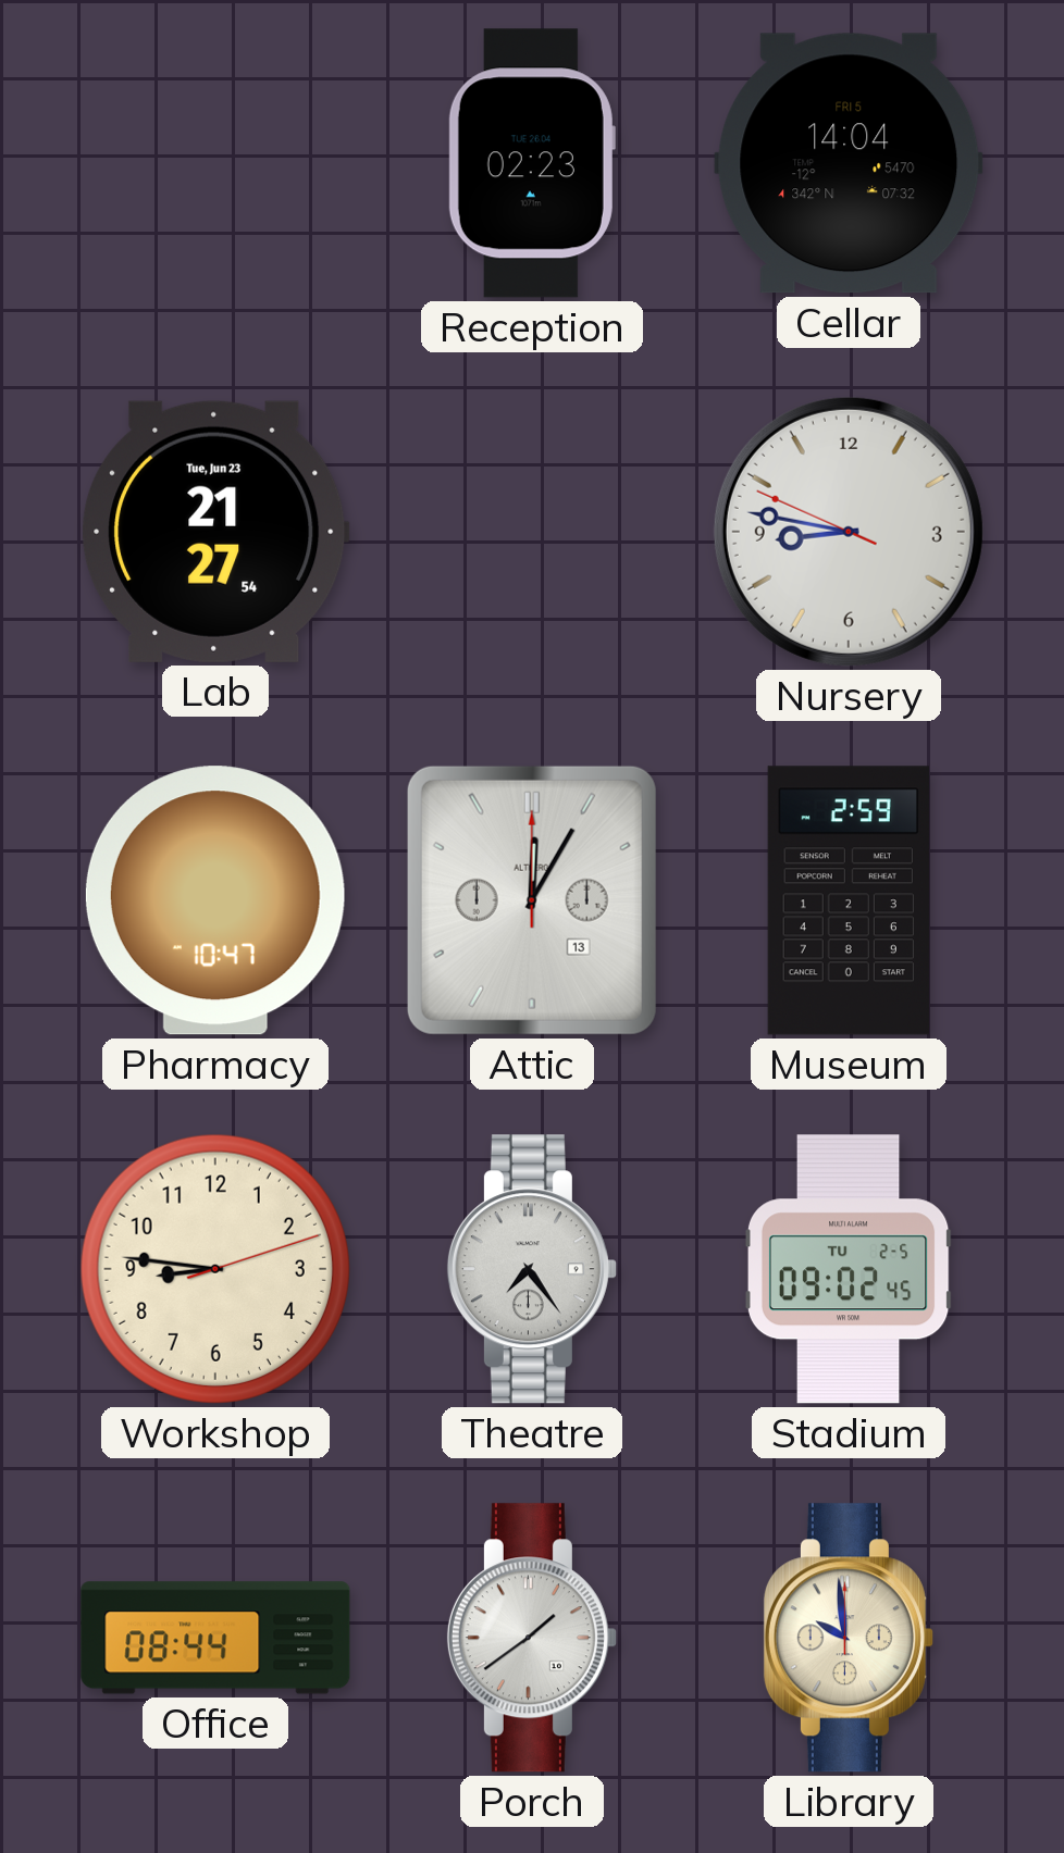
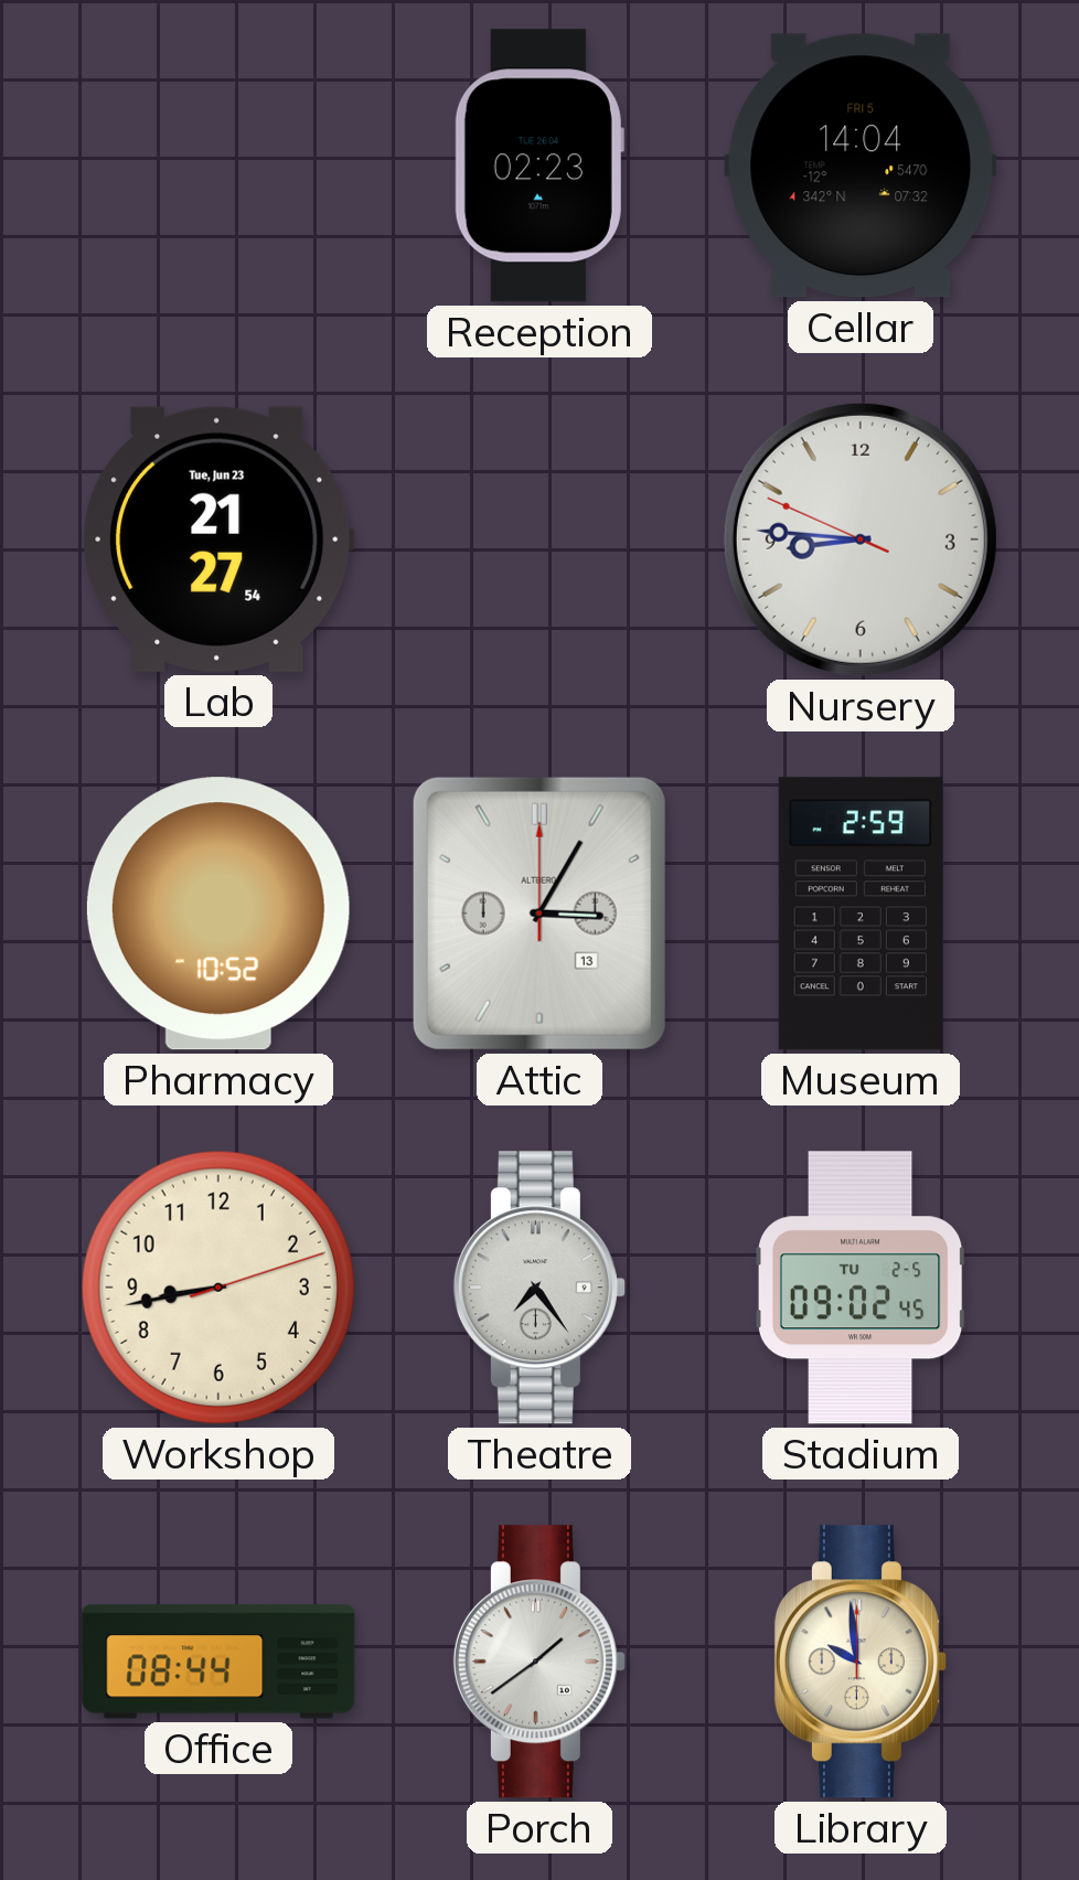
Nursery: 8:46 -> 8:45 (861, 540)
Pharmacy: 10:47 -> 10:52 (218, 914)
Attic: 12:05 -> 3:05 (539, 914)
Workshop: 8:46 -> 8:43 (218, 1288)
